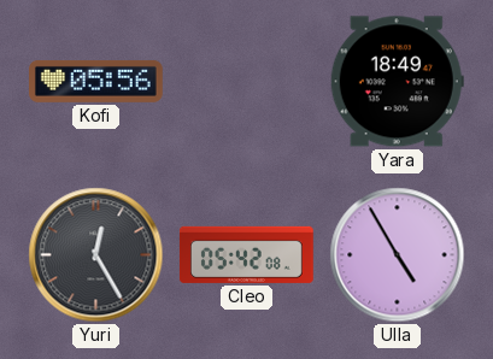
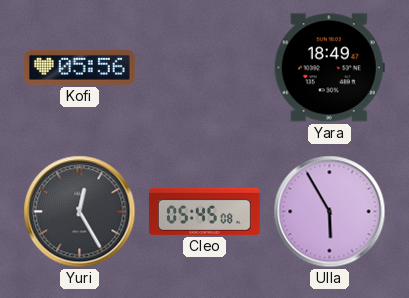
Cleo: 05:42 -> 05:45 (204, 211)
Ulla: 4:55 -> 5:55 (330, 212)
